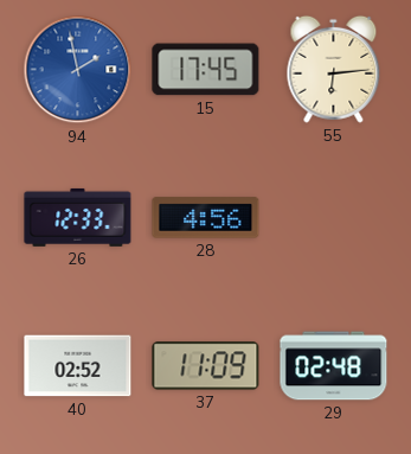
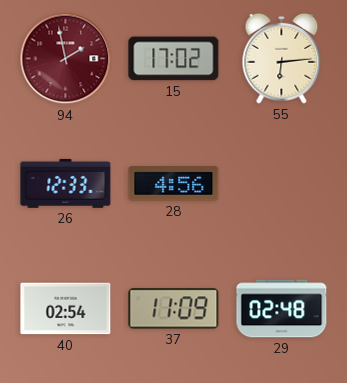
94 dial: blue -> burgundy (66, 59)
15: 17:45 -> 17:02 (174, 59)
40: 02:52 -> 02:54 (66, 309)
